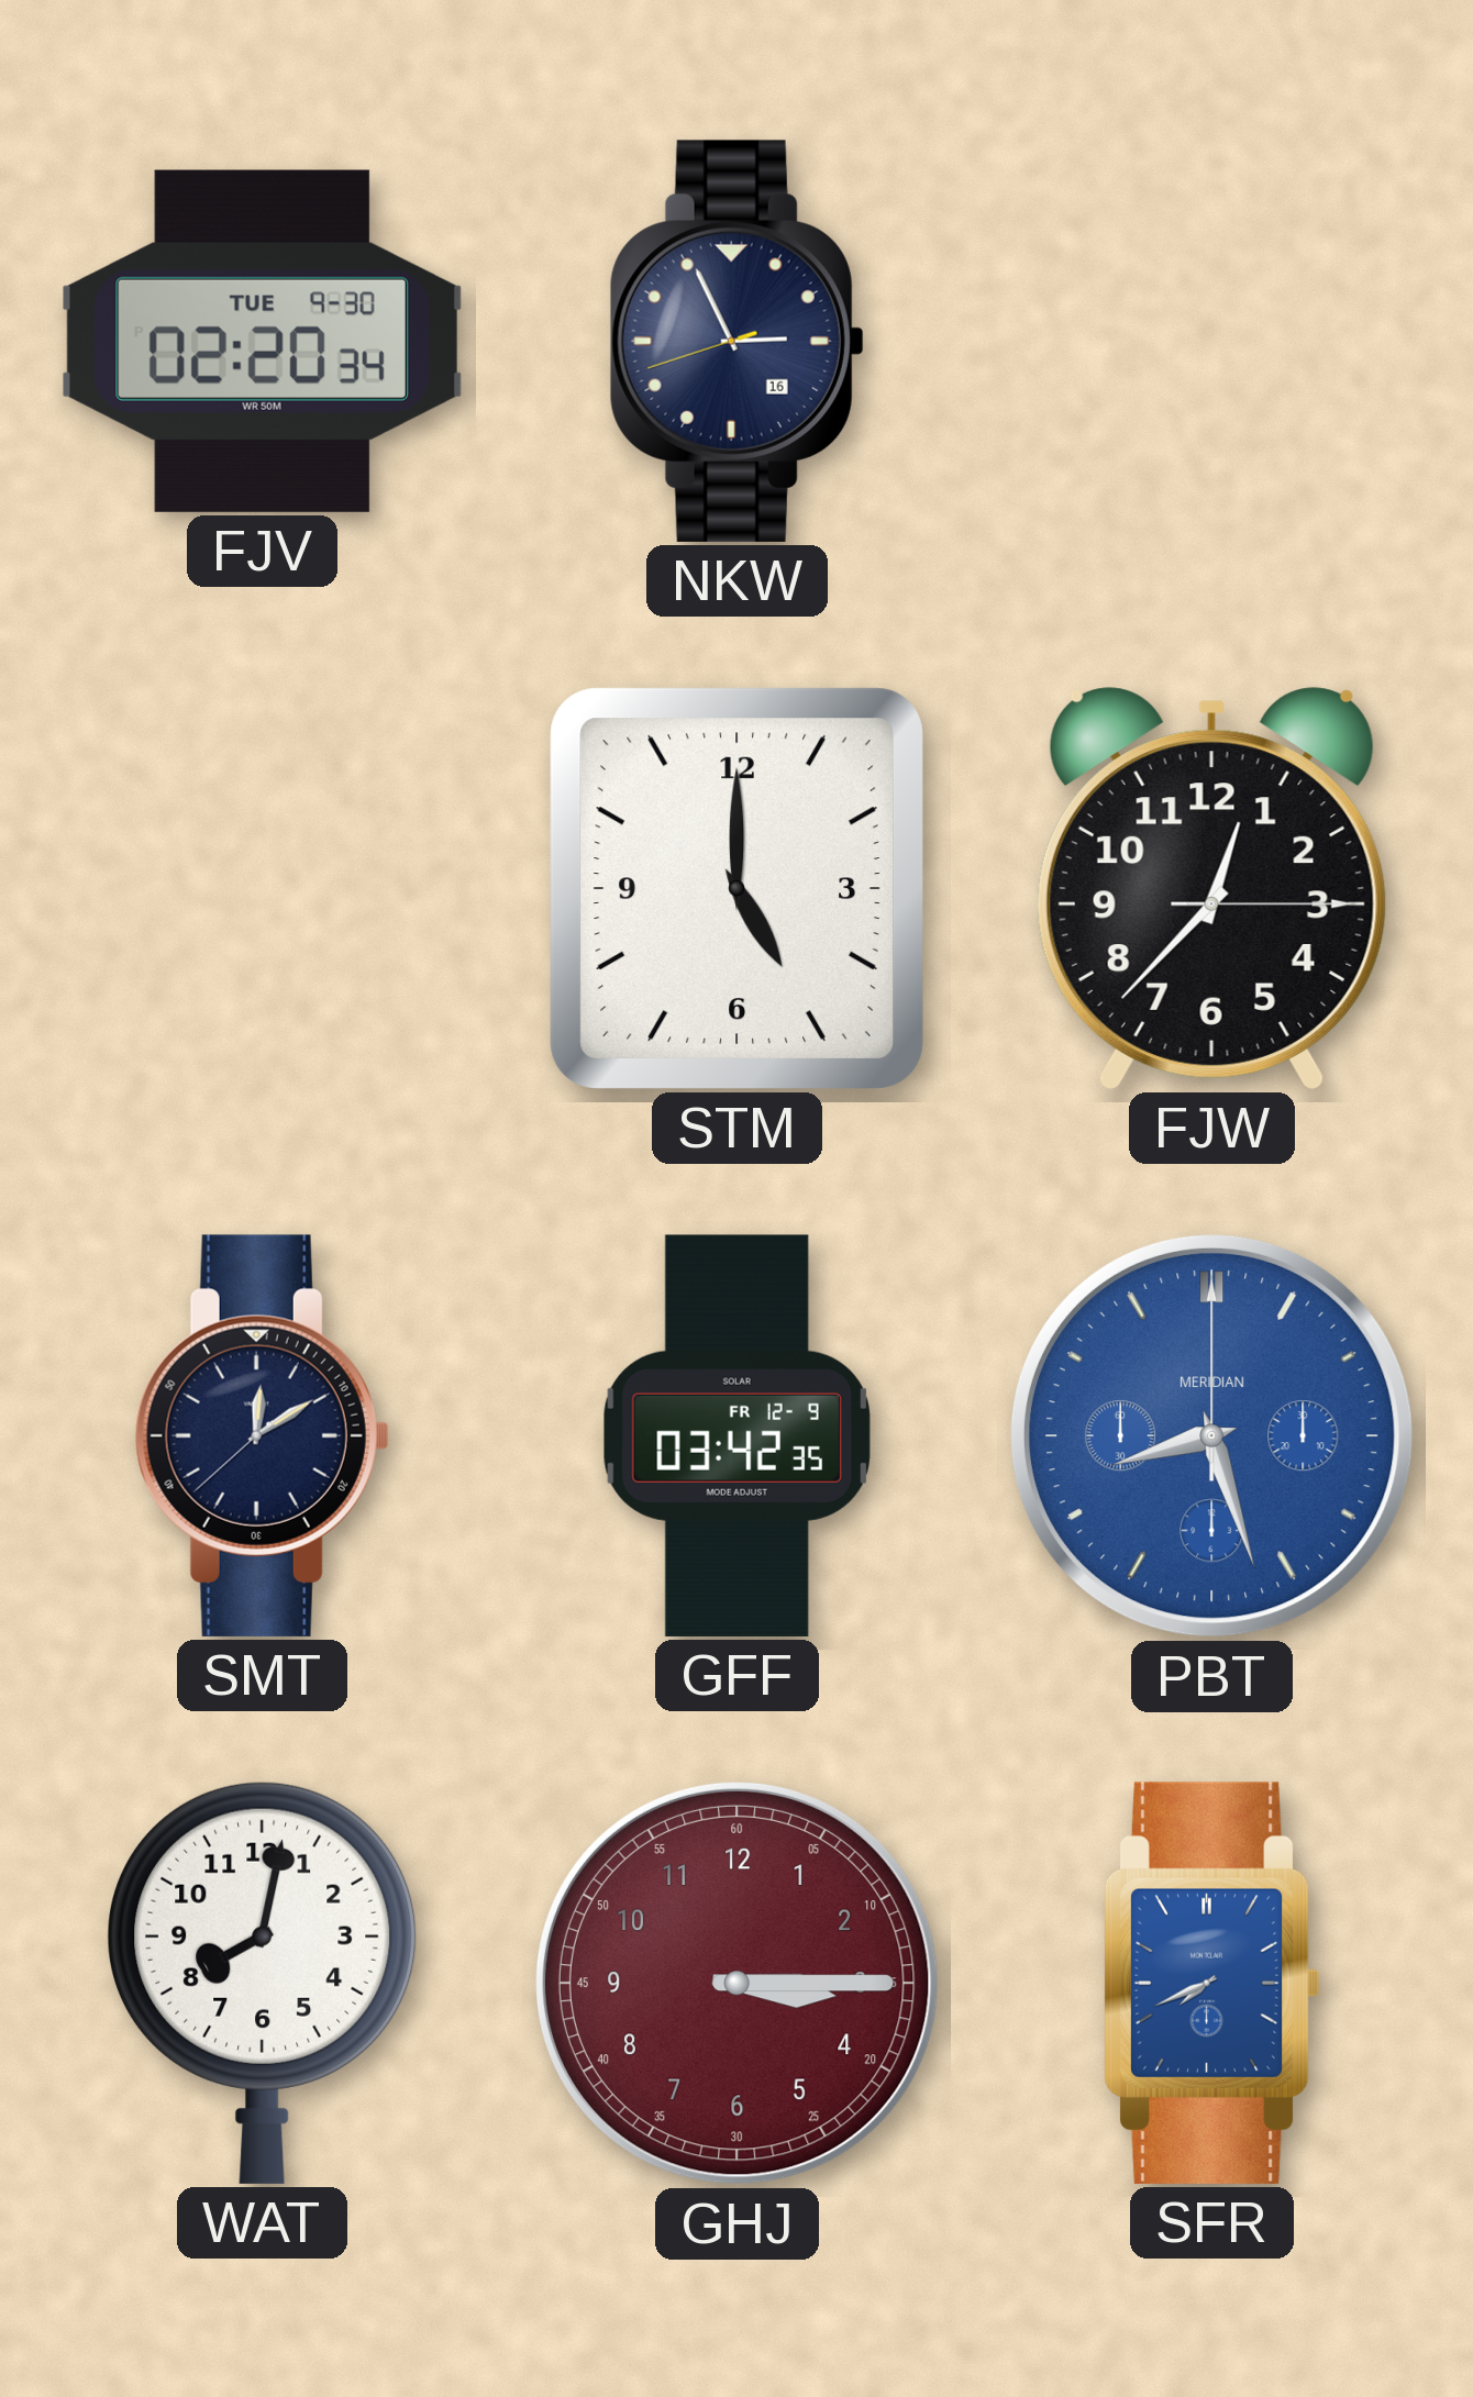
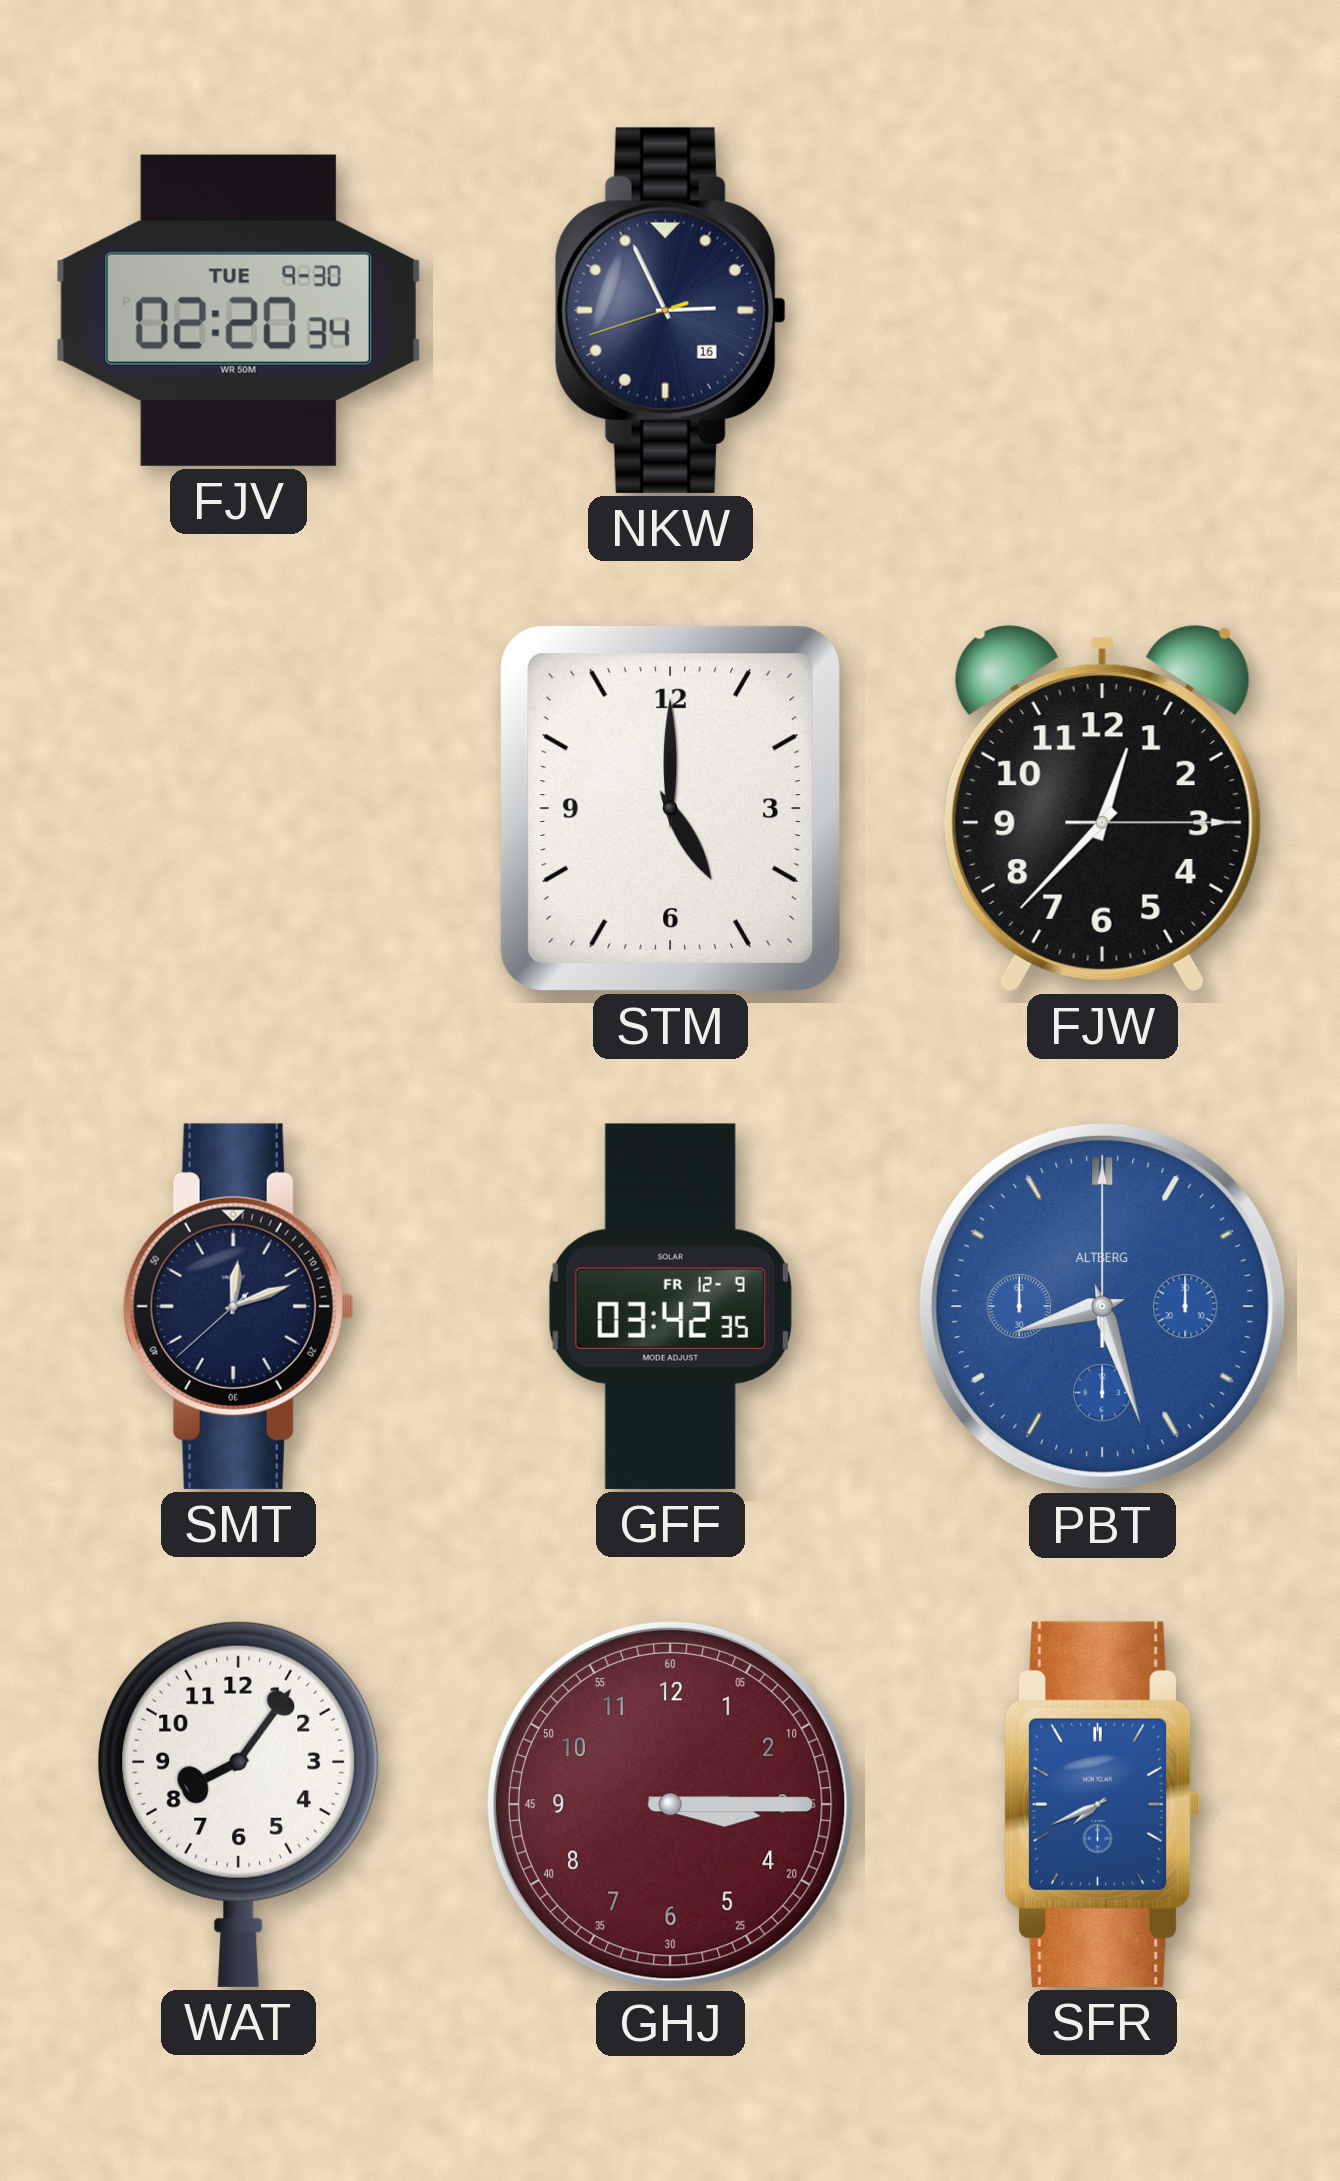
SMT: 12:09 -> 12:11 (238, 1306)
PBT brand: MERIDIAN -> ALTBERG (1102, 1306)
WAT: 8:02 -> 8:06 (239, 1804)
